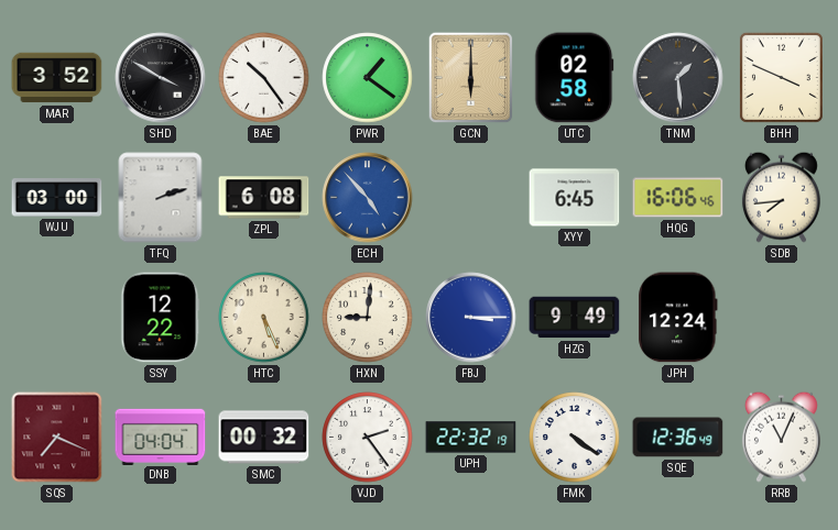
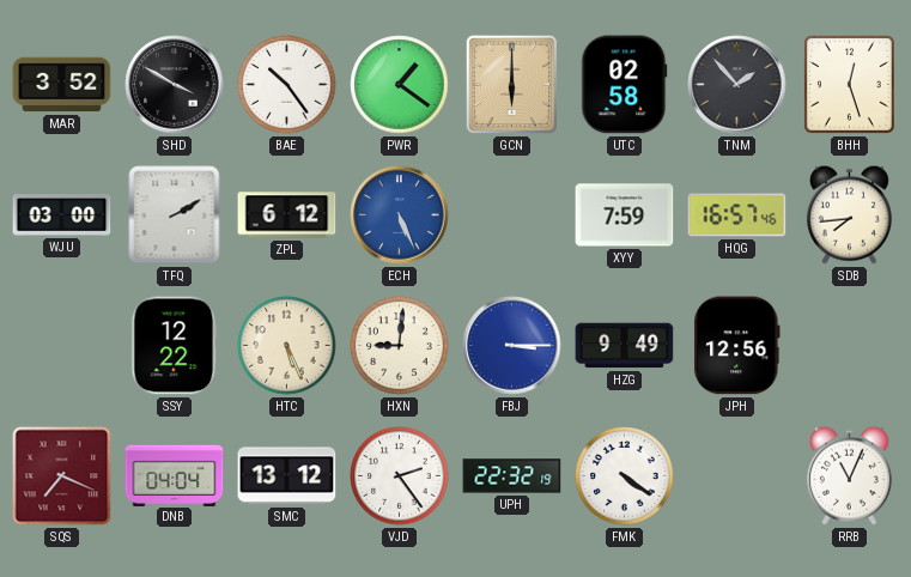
TNM: 1:29 -> 1:53 (737, 85)
BHH: 3:49 -> 12:27 (849, 84)
TFQ: 2:12 -> 2:10 (175, 215)
ZPL: 6:08 -> 6:12 (287, 215)
ECH: 4:53 -> 5:26 (400, 215)
XYY: 6:45 -> 7:59 (625, 215)
HQG: 16:06 -> 16:57 (737, 215)
JPH: 12:24 -> 12:56 (737, 346)
SMC: 00:32 -> 13:12 (287, 476)
SQE: 12:36 -> none (678, 438)
